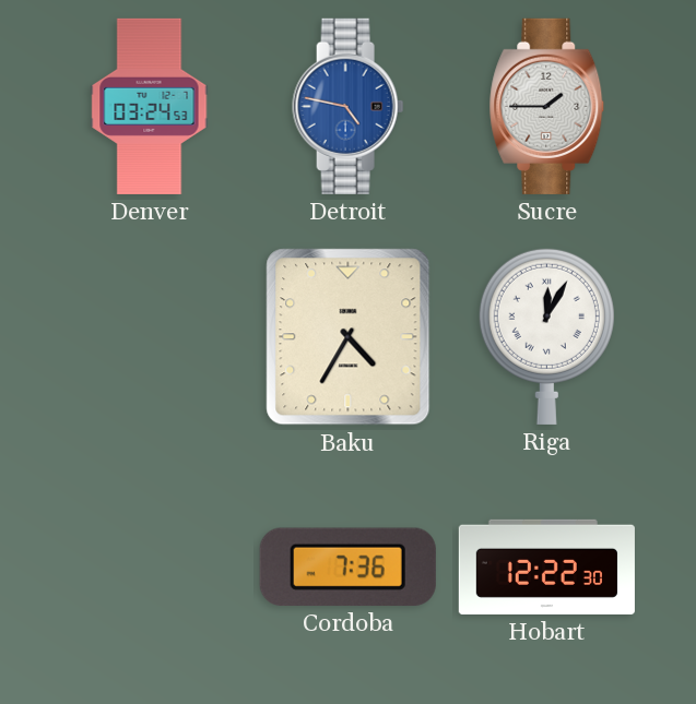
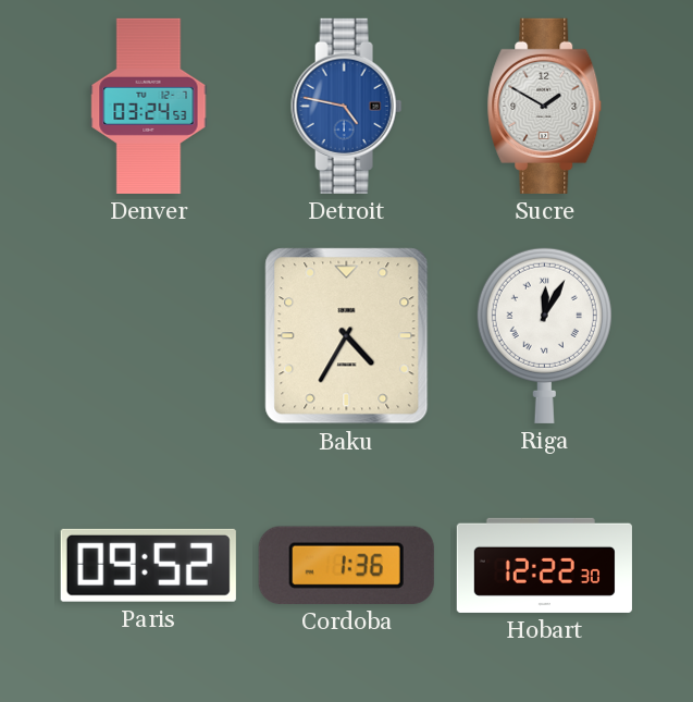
Sucre: 1:45 -> 1:50 (545, 106)
Paris: none -> 09:52 (148, 565)
Cordoba: 7:36 -> 1:36 (346, 565)
